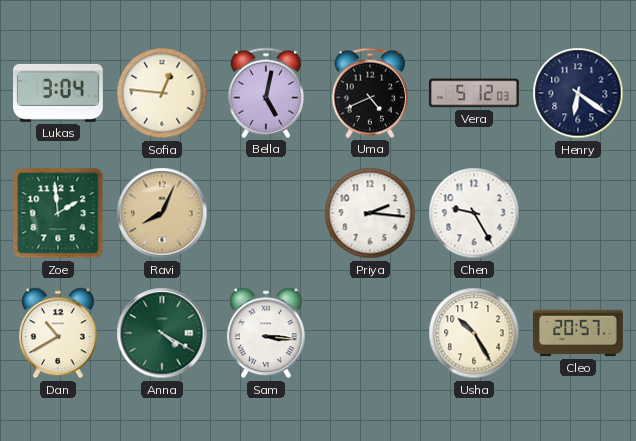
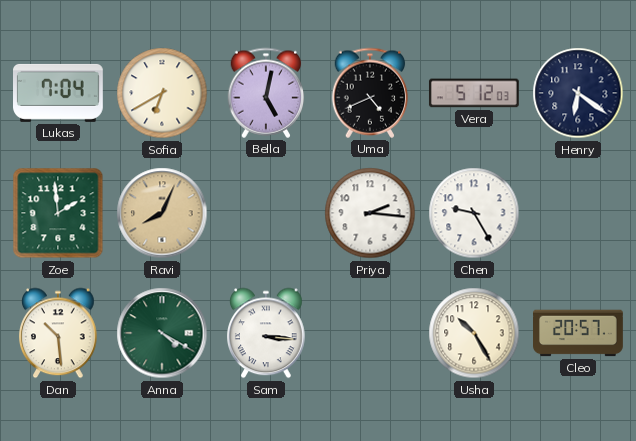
Lukas: 3:04 -> 7:04 (59, 93)
Sofia: 12:46 -> 6:40 (162, 93)
Dan: 10:40 -> 10:29 (59, 333)
